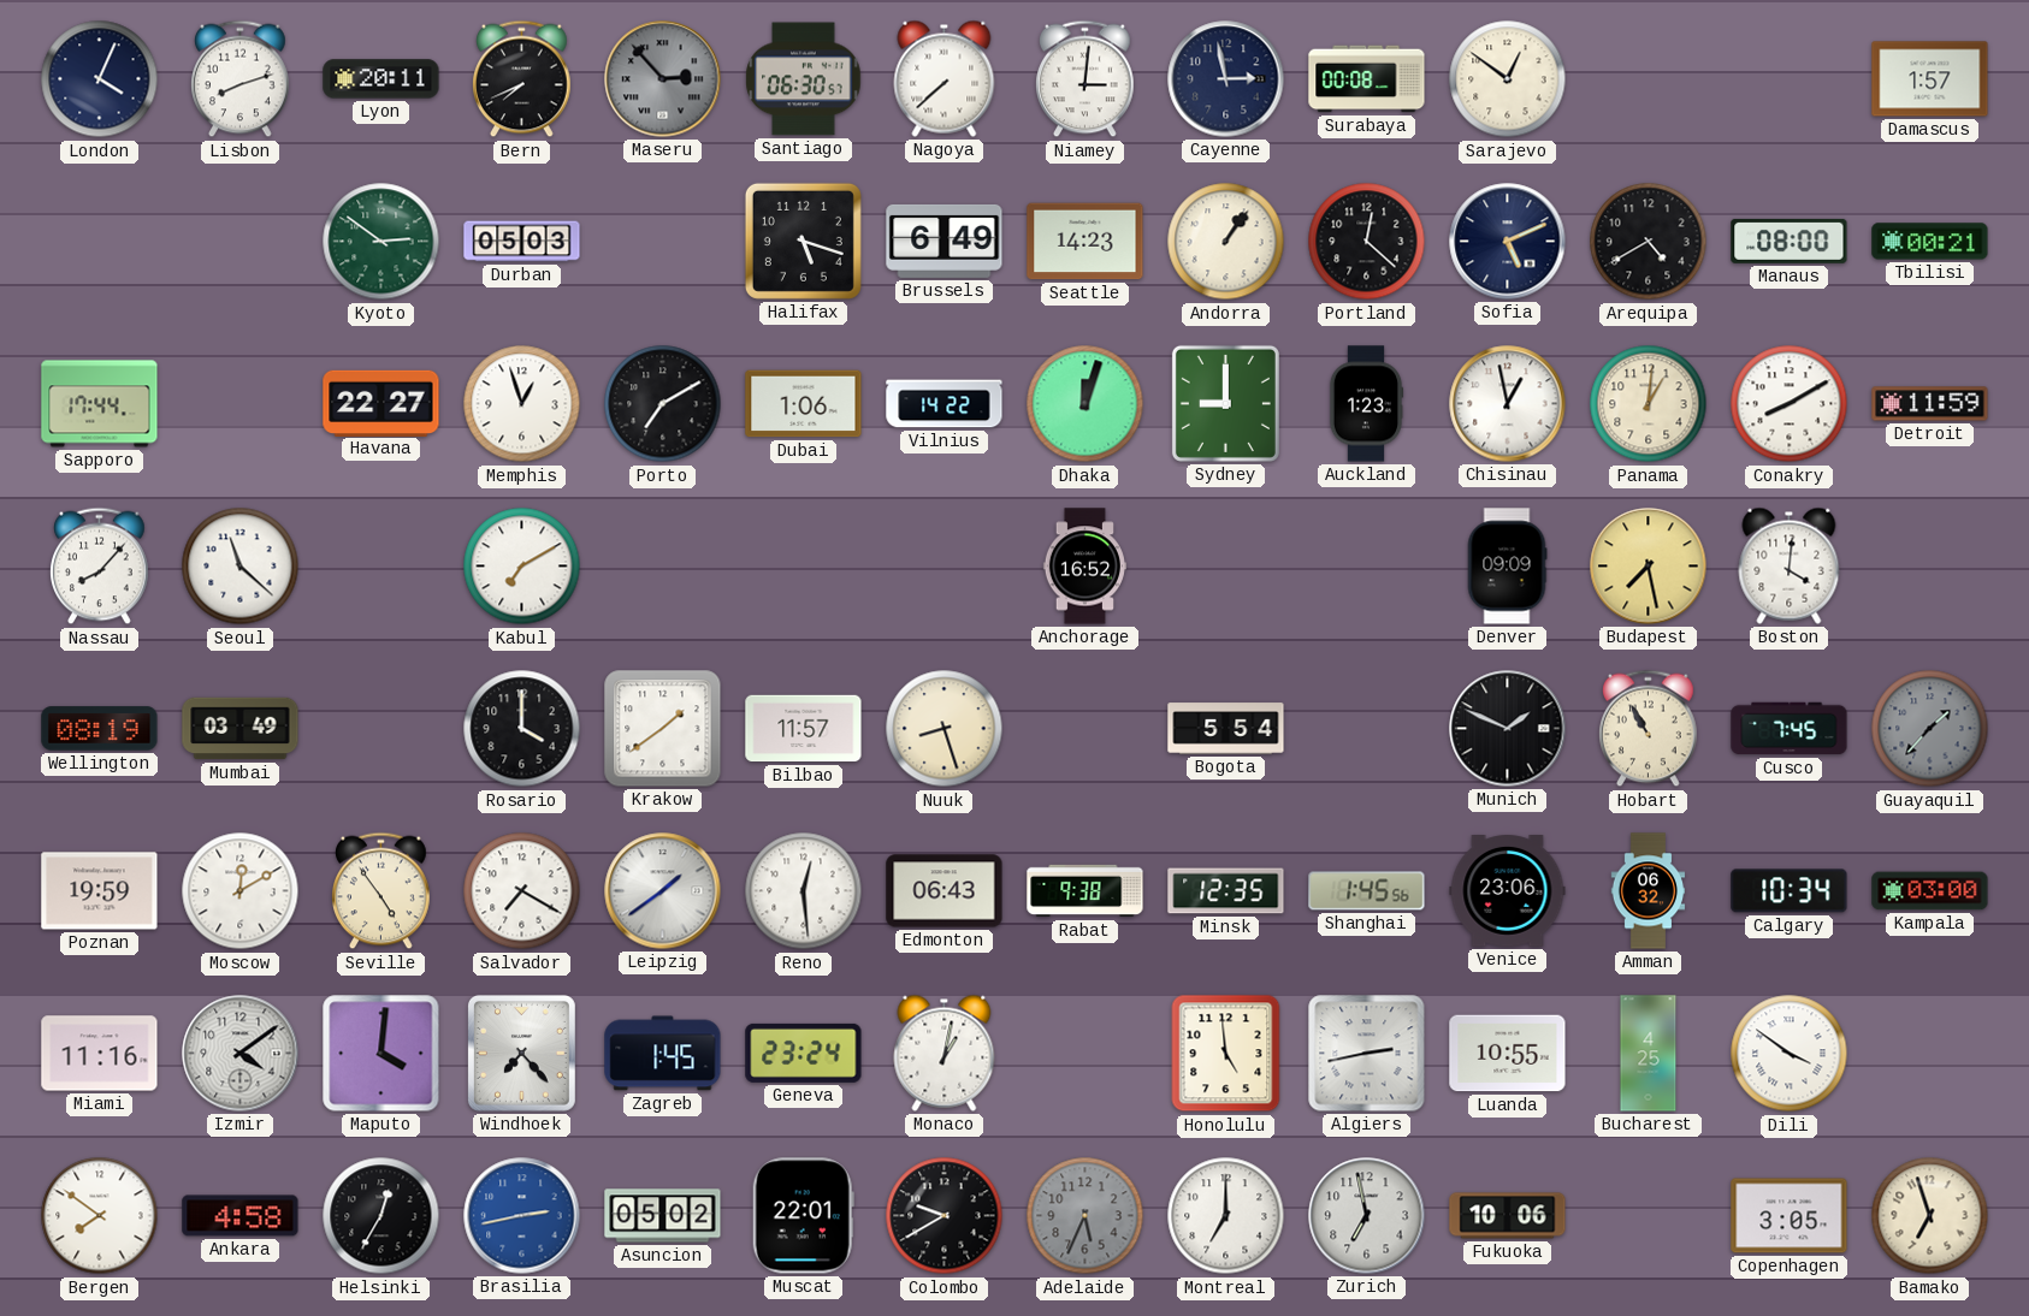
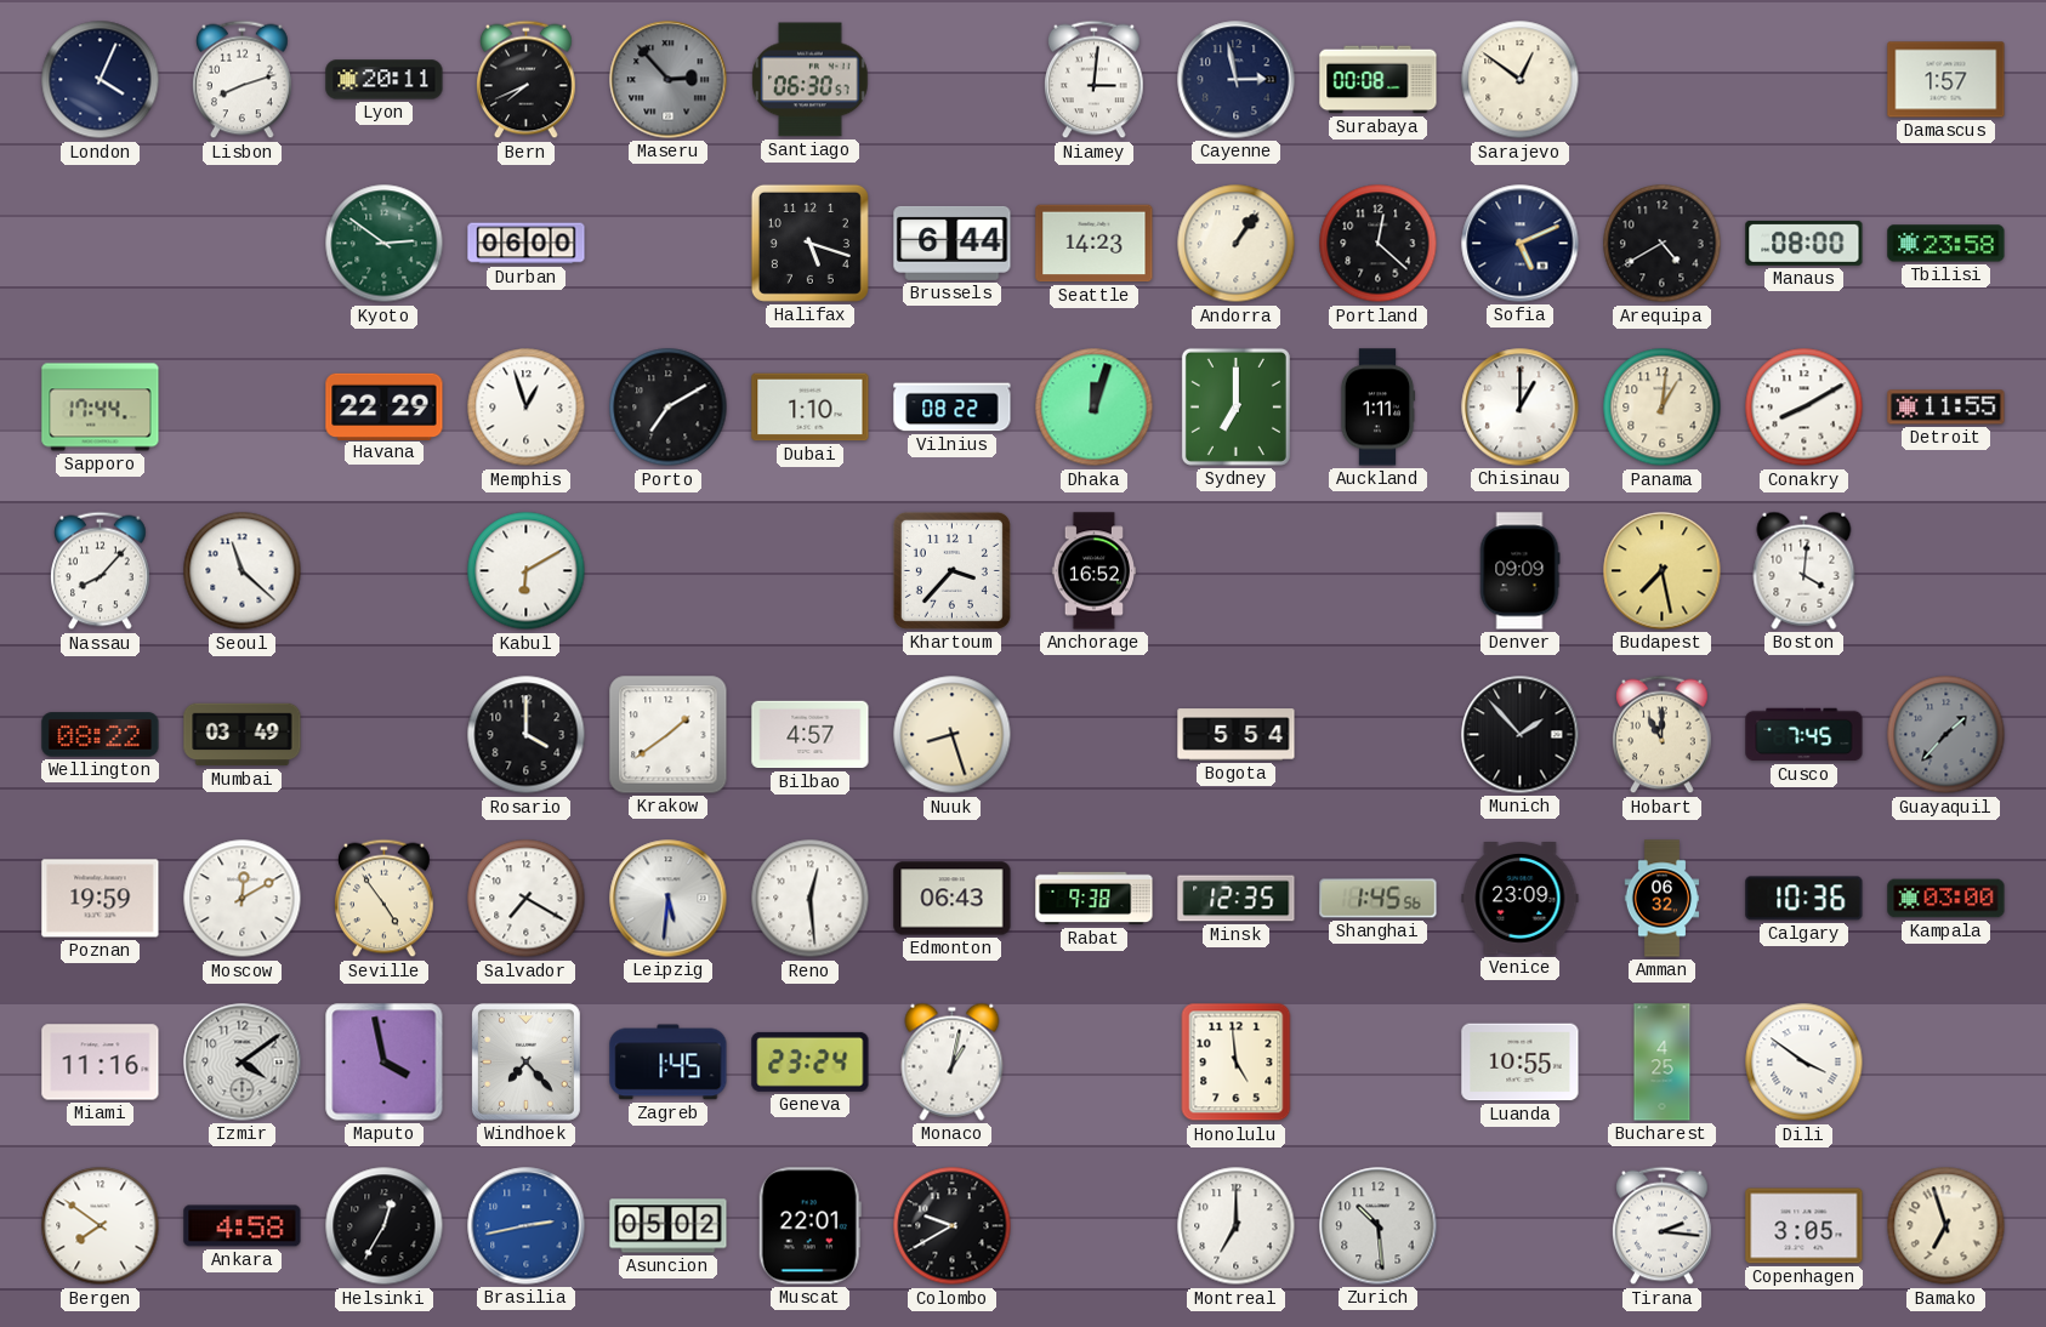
Nagoya: 7:38 -> none (945, 78)
Durban: 05:03 -> 06:00 (527, 244)
Brussels: 6:49 -> 6:44 (953, 243)
Tbilisi: 00:21 -> 23:58 (1946, 244)
Havana: 22:27 -> 22:29 (385, 406)
Dubai: 1:06 -> 1:10 (811, 408)
Vilnius: 14:22 -> 08:22 (953, 408)
Sydney: 9:00 -> 7:00 (1235, 406)
Auckland: 1:23 -> 1:11 (1377, 408)
Chisinau: 12:58 -> 1:00 (1521, 408)
Detroit: 11:59 -> 11:55 (1946, 408)
Kabul: 7:10 -> 6:10 (527, 571)
Khartoum: none -> 3:37 (951, 570)
Wellington: 08:19 -> 08:22 (101, 735)
Bilbao: 11:57 -> 4:57 (811, 735)
Munich: 1:49 -> 1:53 (1521, 735)
Hobart: 10:55 -> 11:00 (1663, 735)
Leipzig: 1:39 -> 5:31 (669, 899)
Venice: 23:06 -> 23:09 (1521, 899)
Calgary: 10:34 -> 10:36 (1805, 899)
Maputo: 4:01 -> 3:58 (385, 1063)
Algiers: 2:43 -> none (1367, 1054)
Adelaide: 5:34 -> none (1086, 1216)
Zurich: 6:58 -> 10:29 (1379, 1226)
Fukuoka: 10:06 -> none (1508, 1216)
Tirana: none -> 2:16 (1663, 1226)
